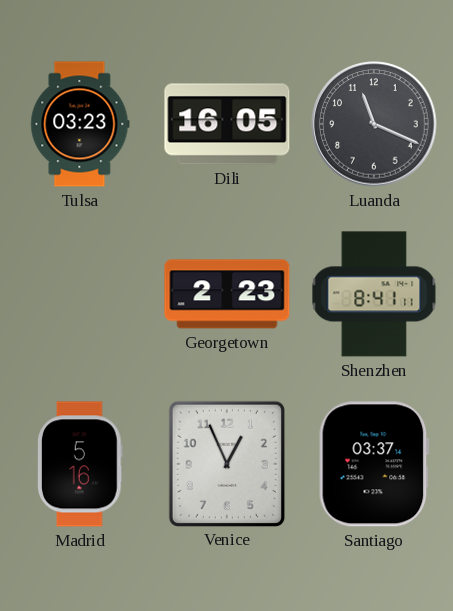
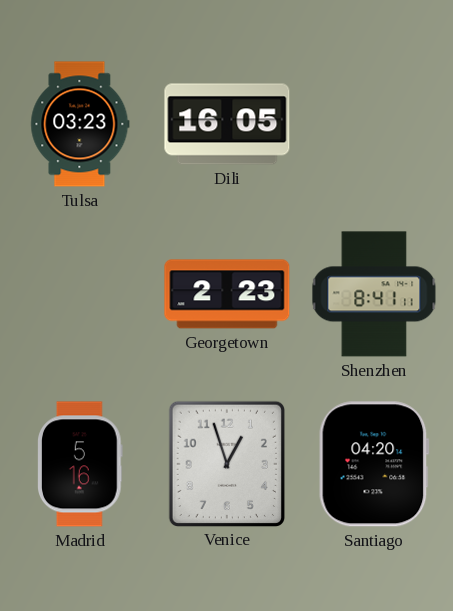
Luanda: 11:19 -> none (374, 124)
Venice: 12:56 -> 12:57 (226, 463)
Santiago: 03:37 -> 04:20 (374, 464)
